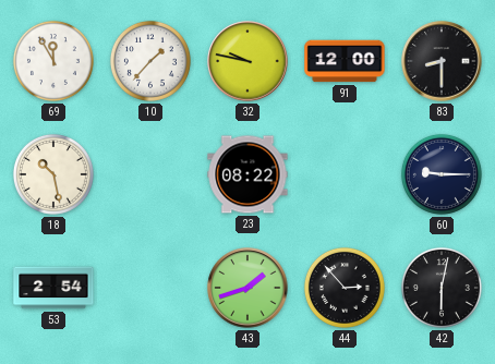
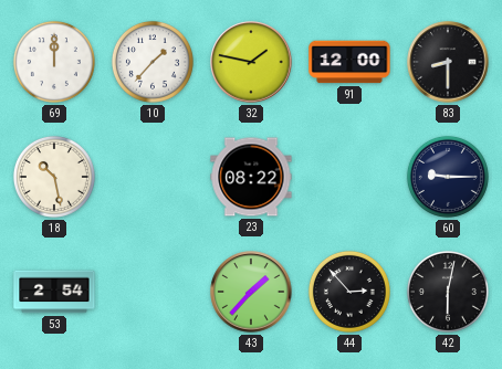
69: 11:55 -> 12:00 (54, 62)
32: 9:47 -> 1:47 (251, 62)
43: 1:42 -> 1:37 (251, 292)
